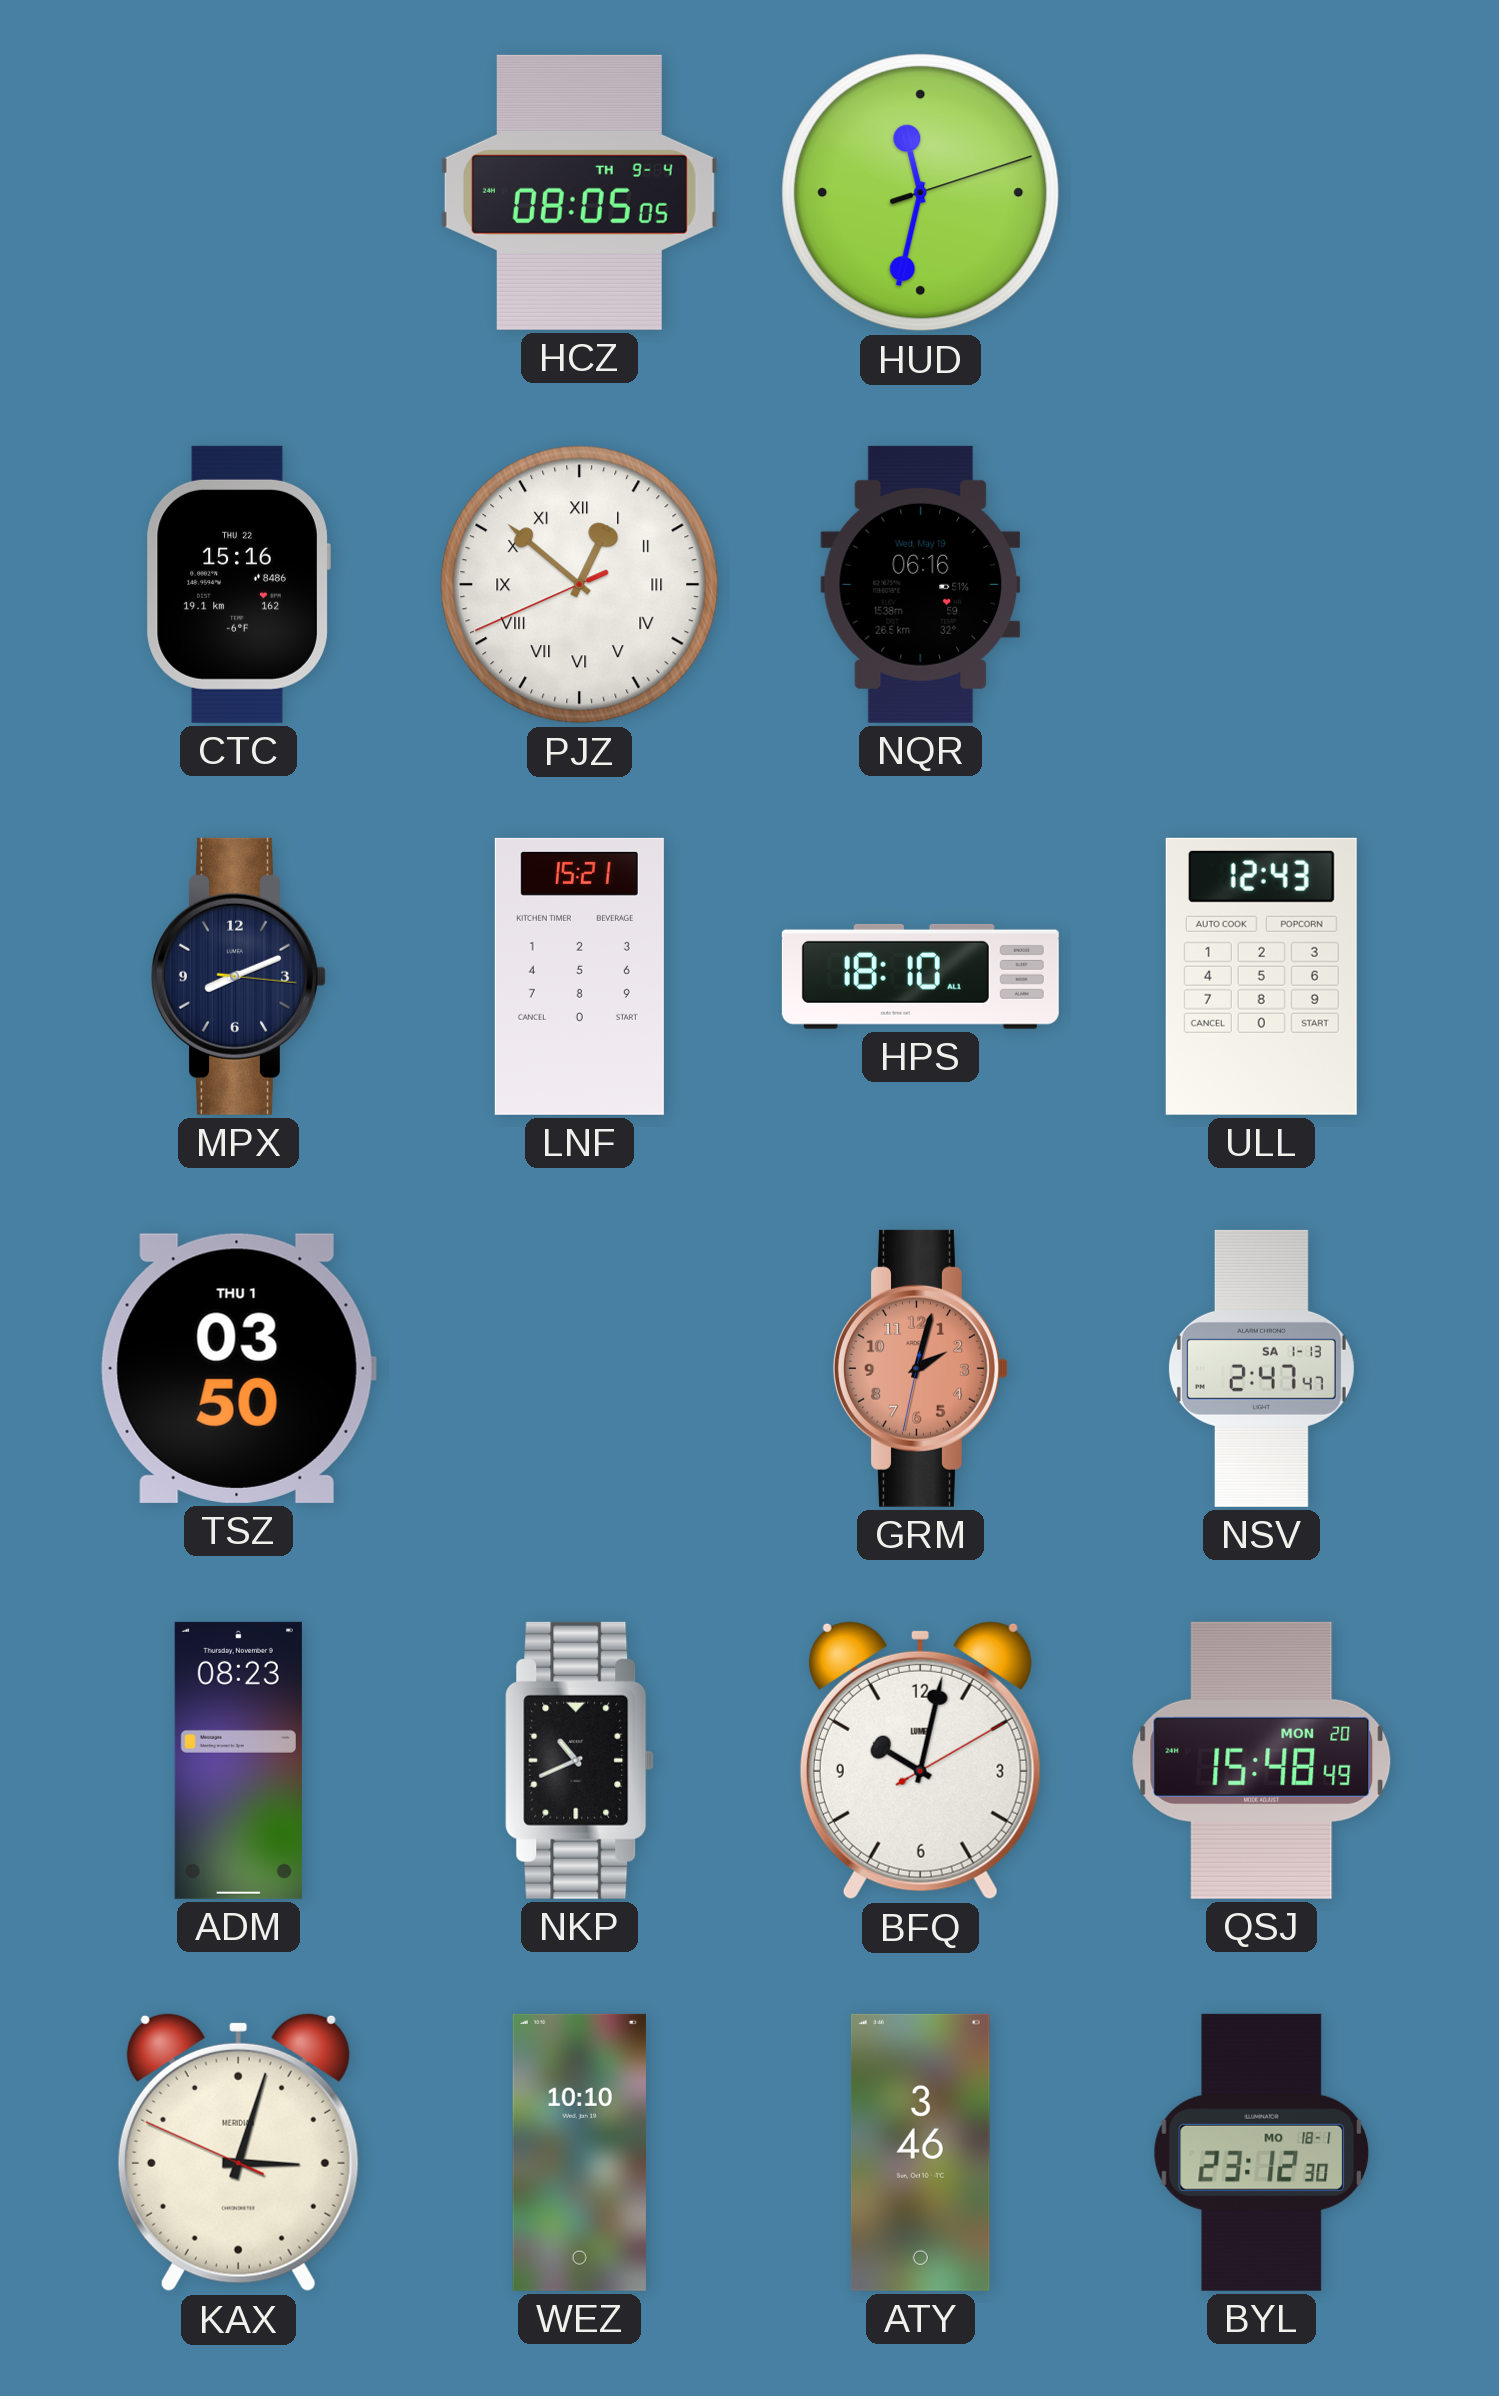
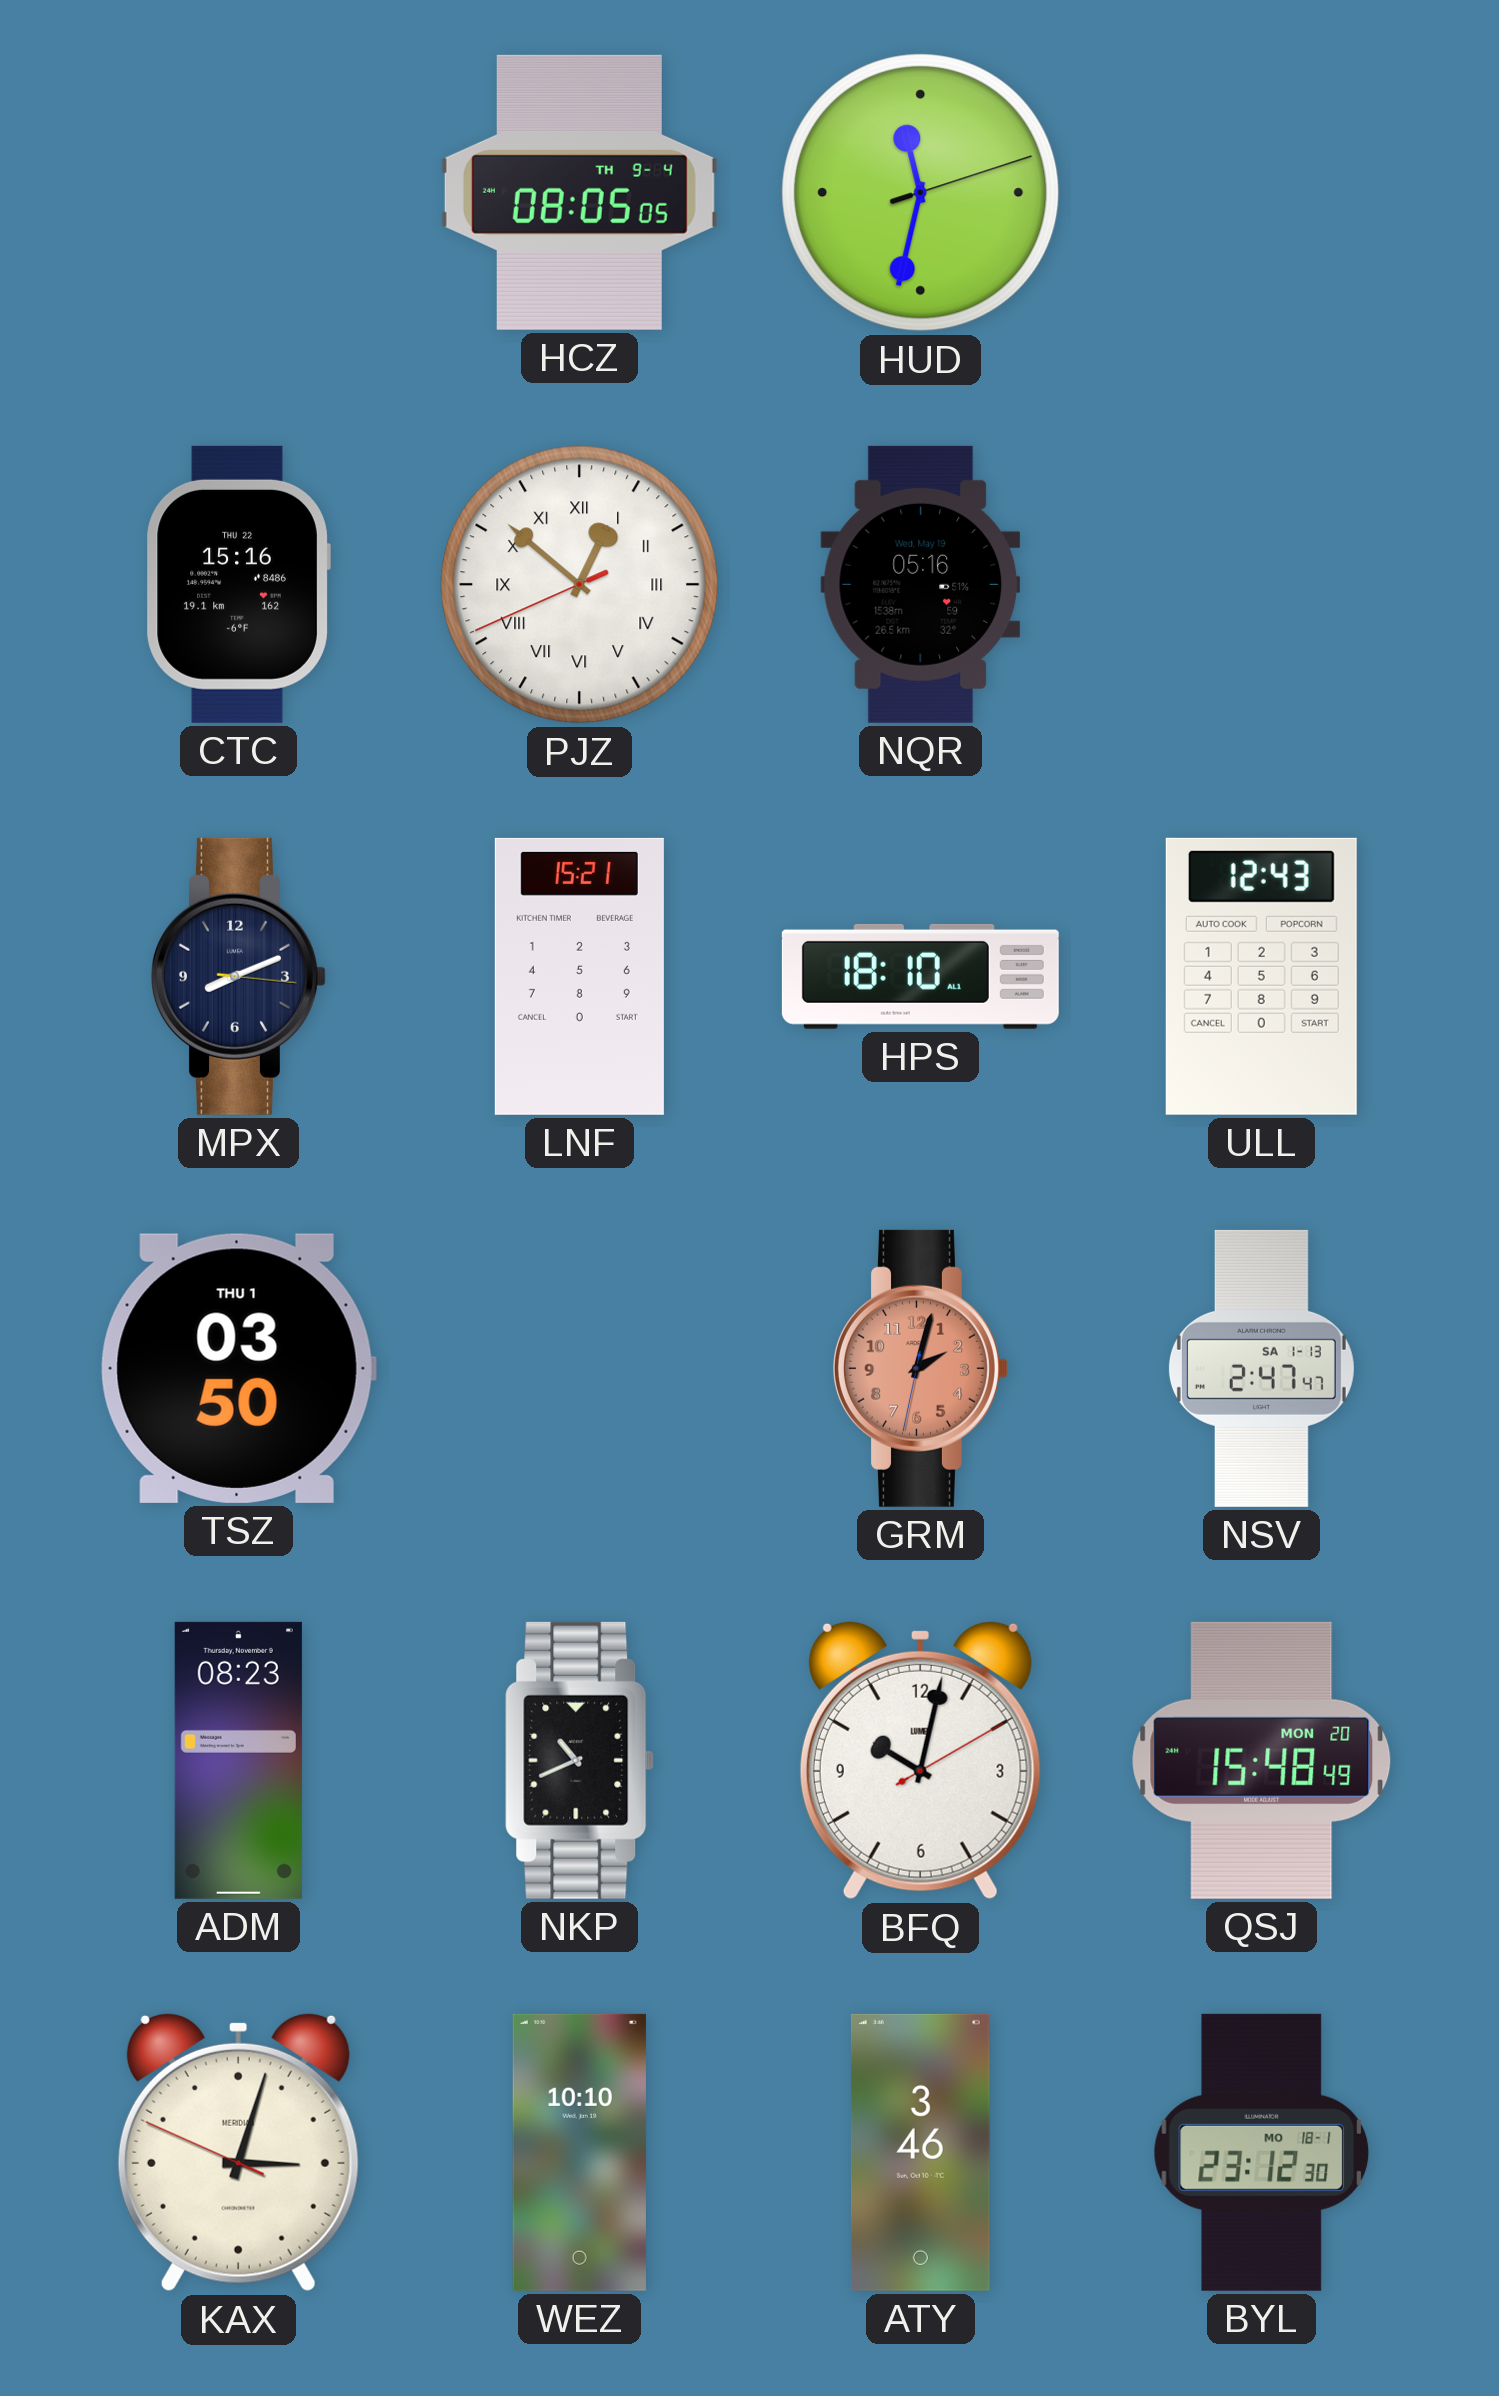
NQR: 06:16 -> 05:16 (921, 584)
